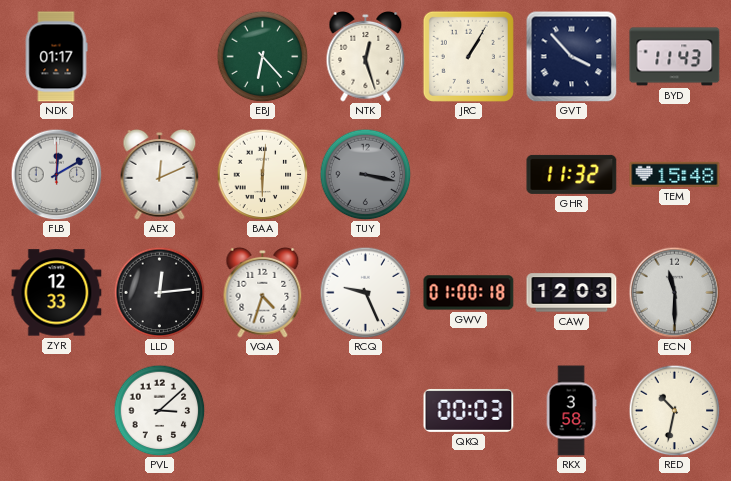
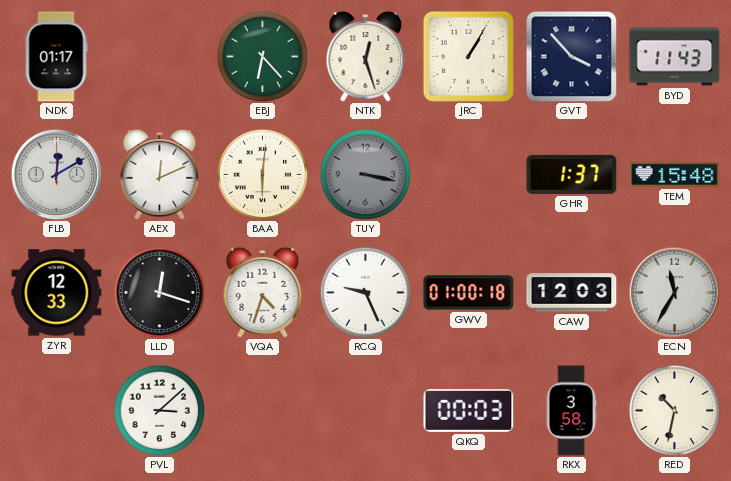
GHR: 11:32 -> 1:37 (572, 174)
LLD: 12:14 -> 12:18 (159, 292)
ECN: 11:30 -> 11:35 (674, 292)
